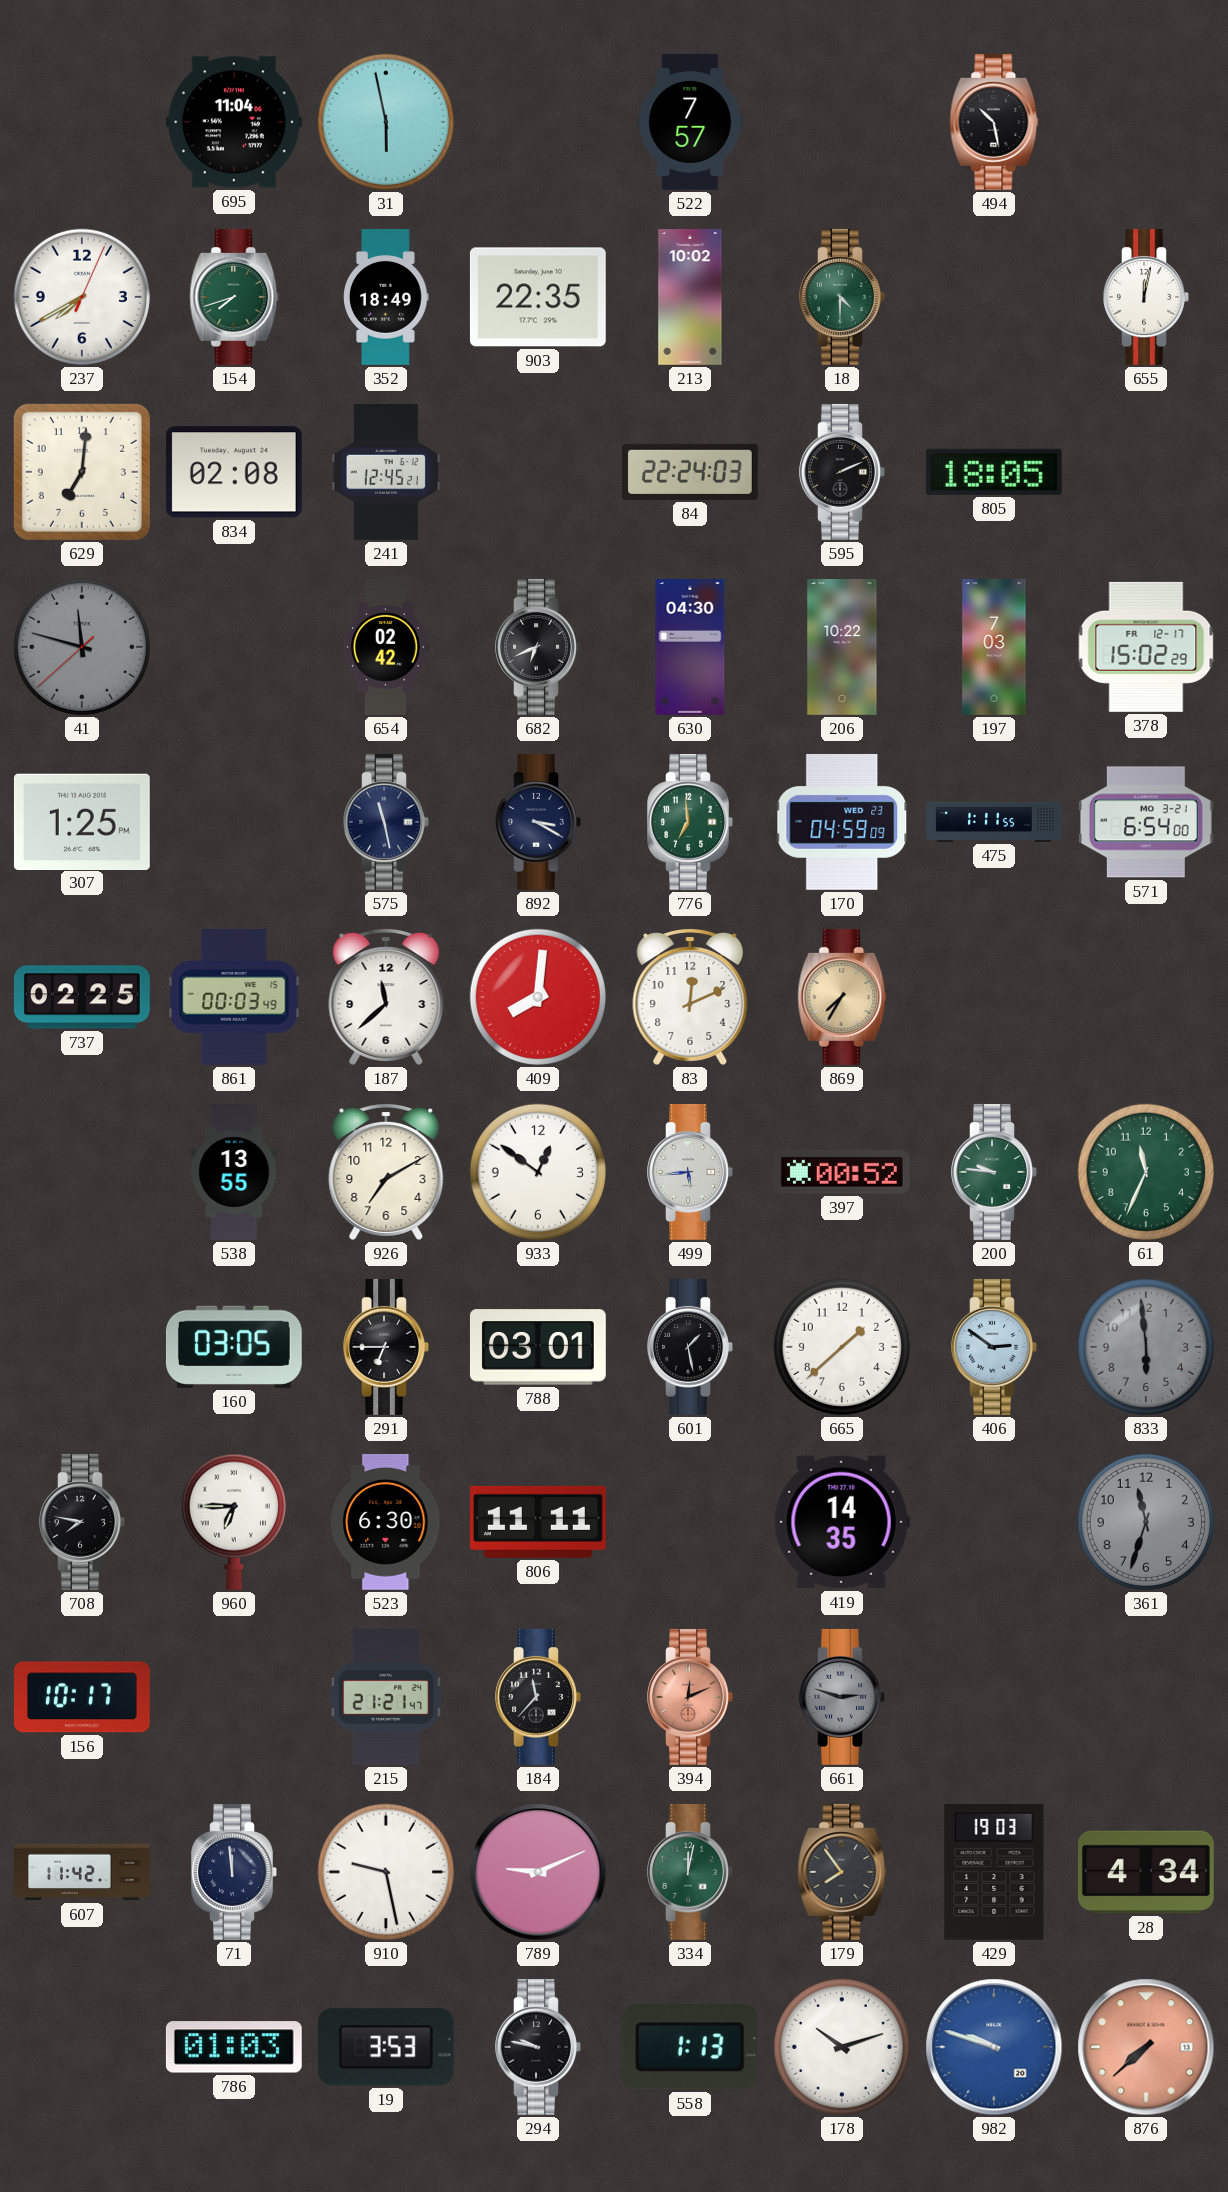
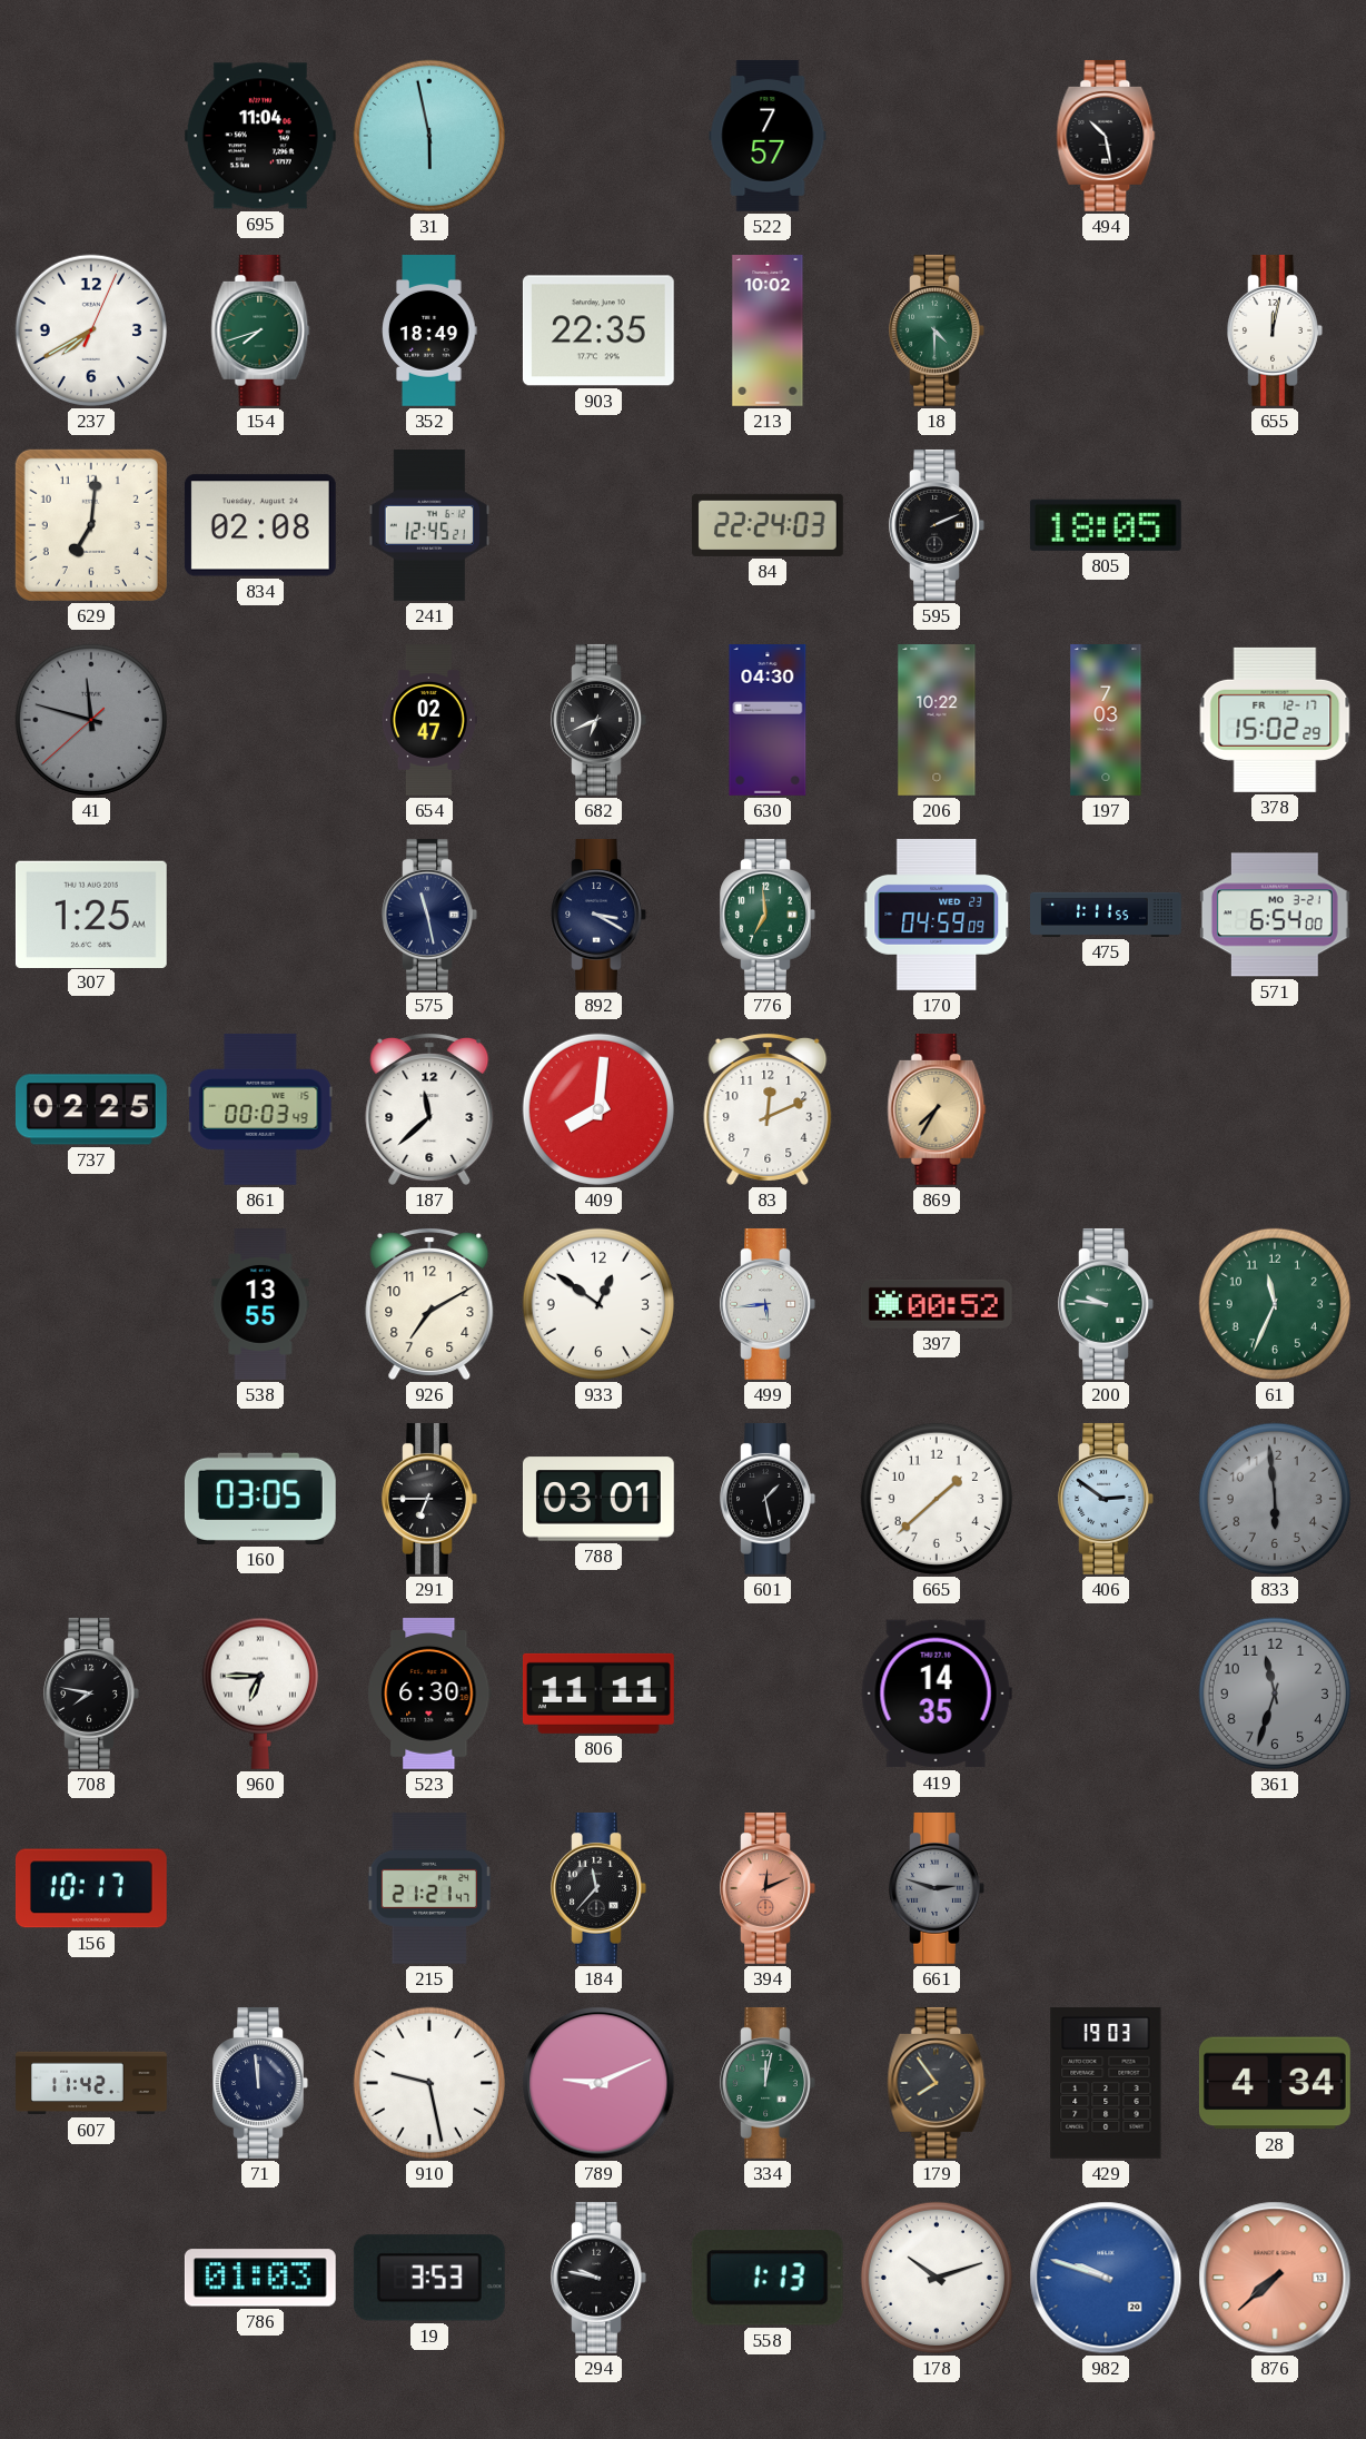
654: 02:42 -> 02:47 (429, 721)
307: 1:25 PM -> 1:25 AM (91, 914)
